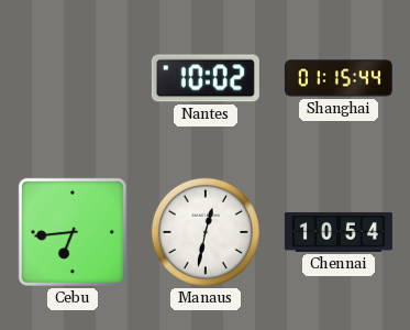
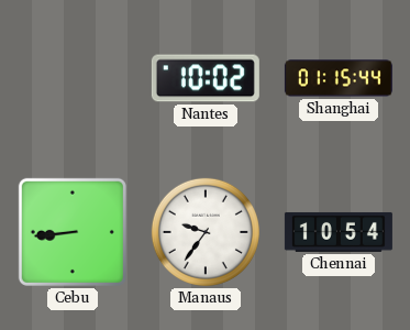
Cebu: 6:44 -> 8:44 (73, 232)
Manaus: 12:32 -> 9:36 (206, 232)
